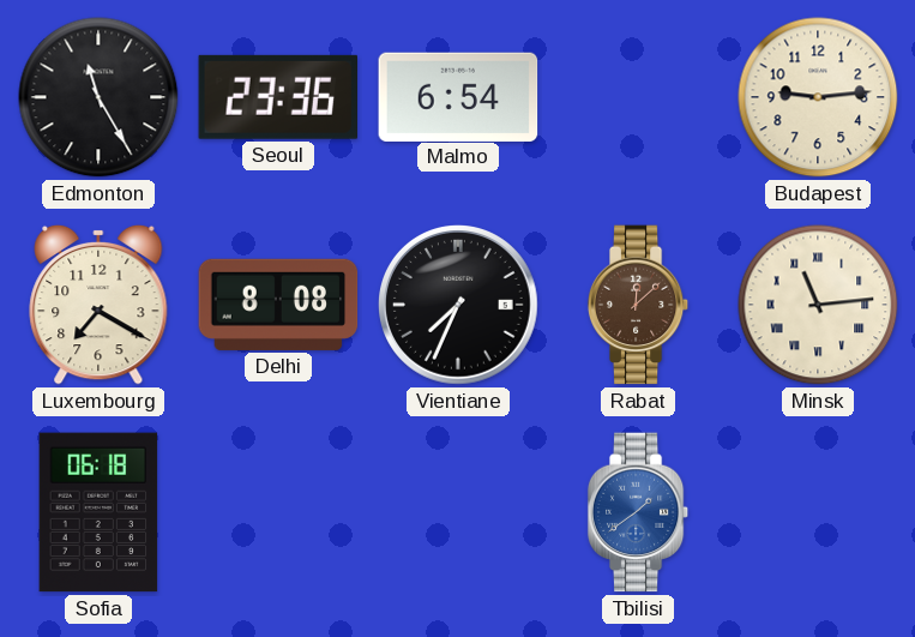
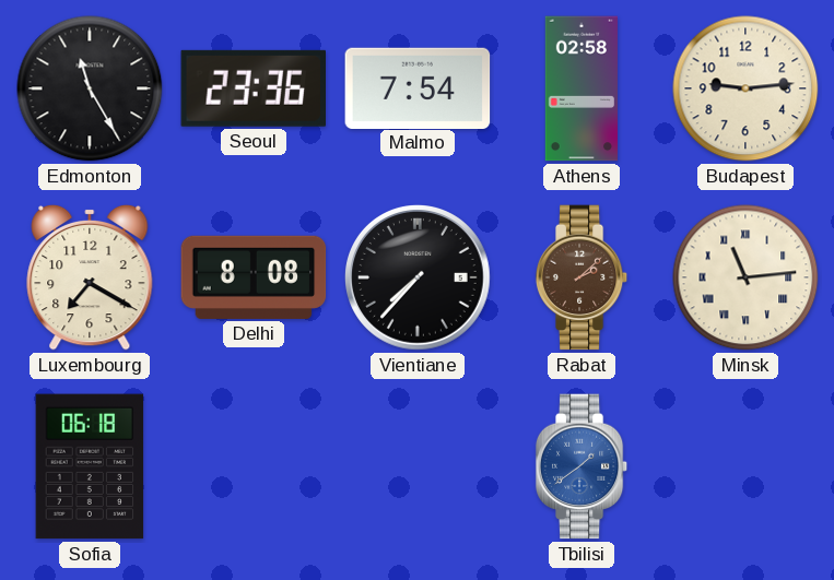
Malmo: 6:54 -> 7:54 (418, 87)
Athens: none -> 02:58 (580, 88)
Vientiane: 7:34 -> 7:37 (419, 279)
Rabat: 12:08 -> 2:08 (582, 277)
